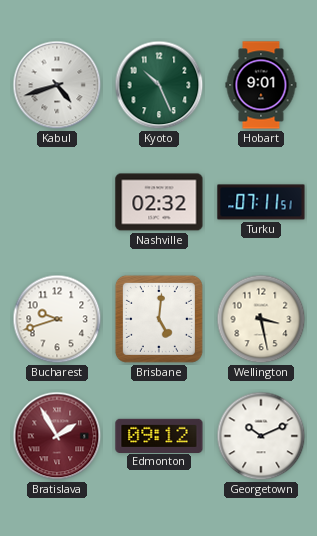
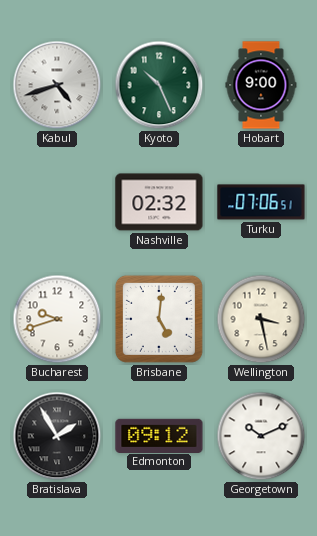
Hobart: 9:01 -> 9:00 (261, 85)
Turku: 07:11 -> 07:06 (261, 202)
Bratislava dial: burgundy -> black (57, 436)
